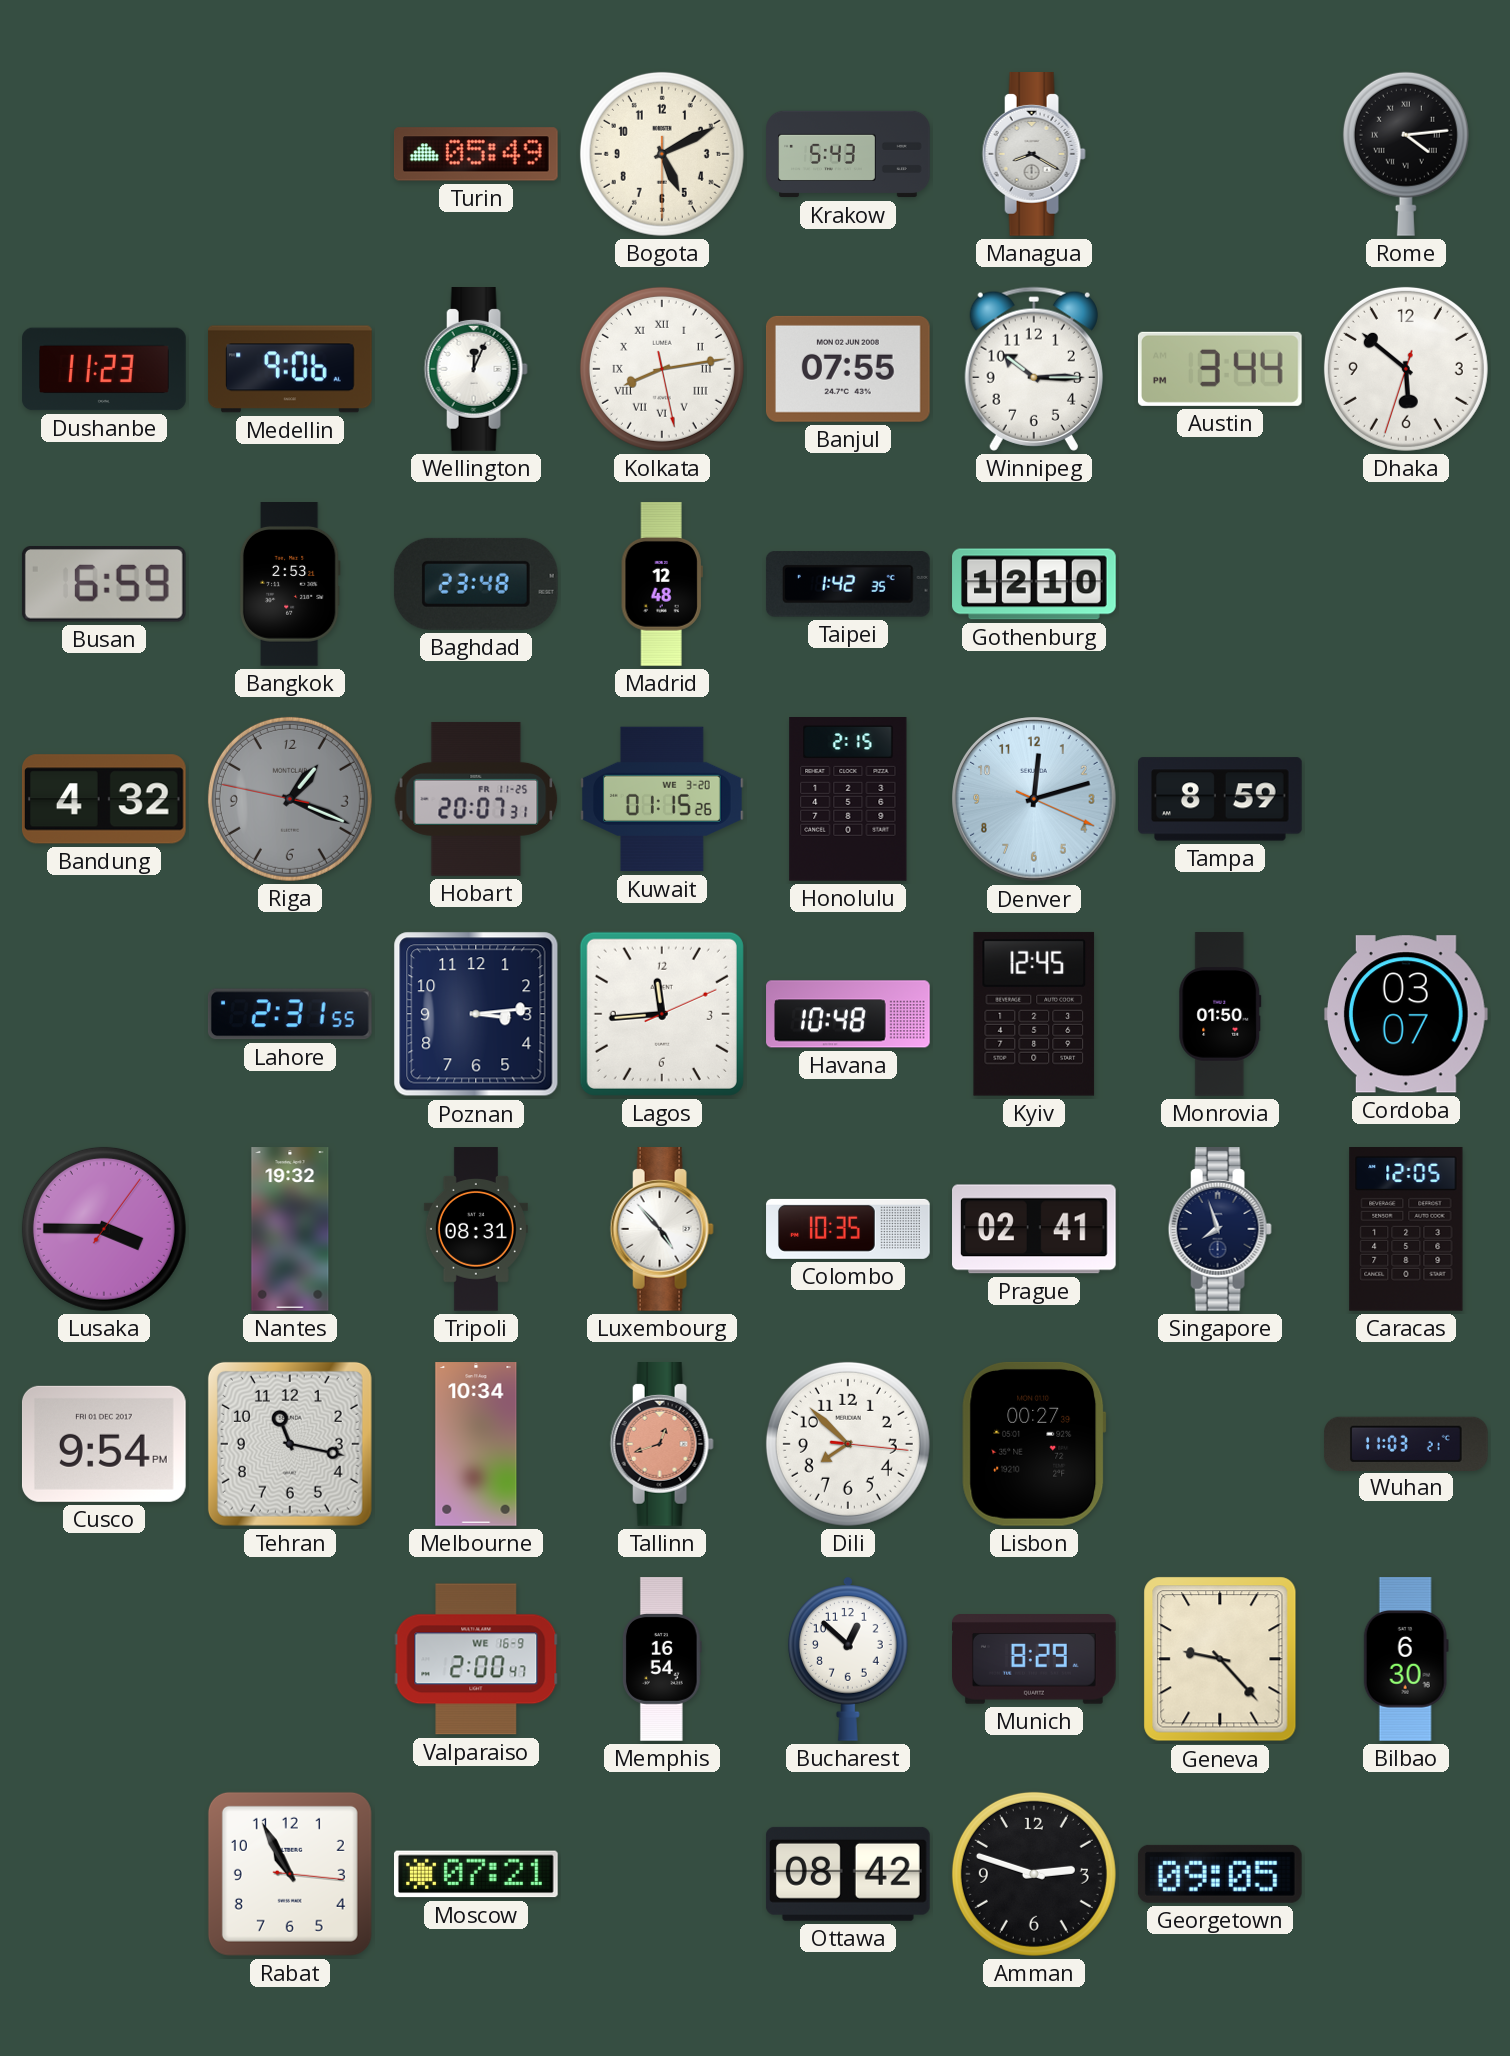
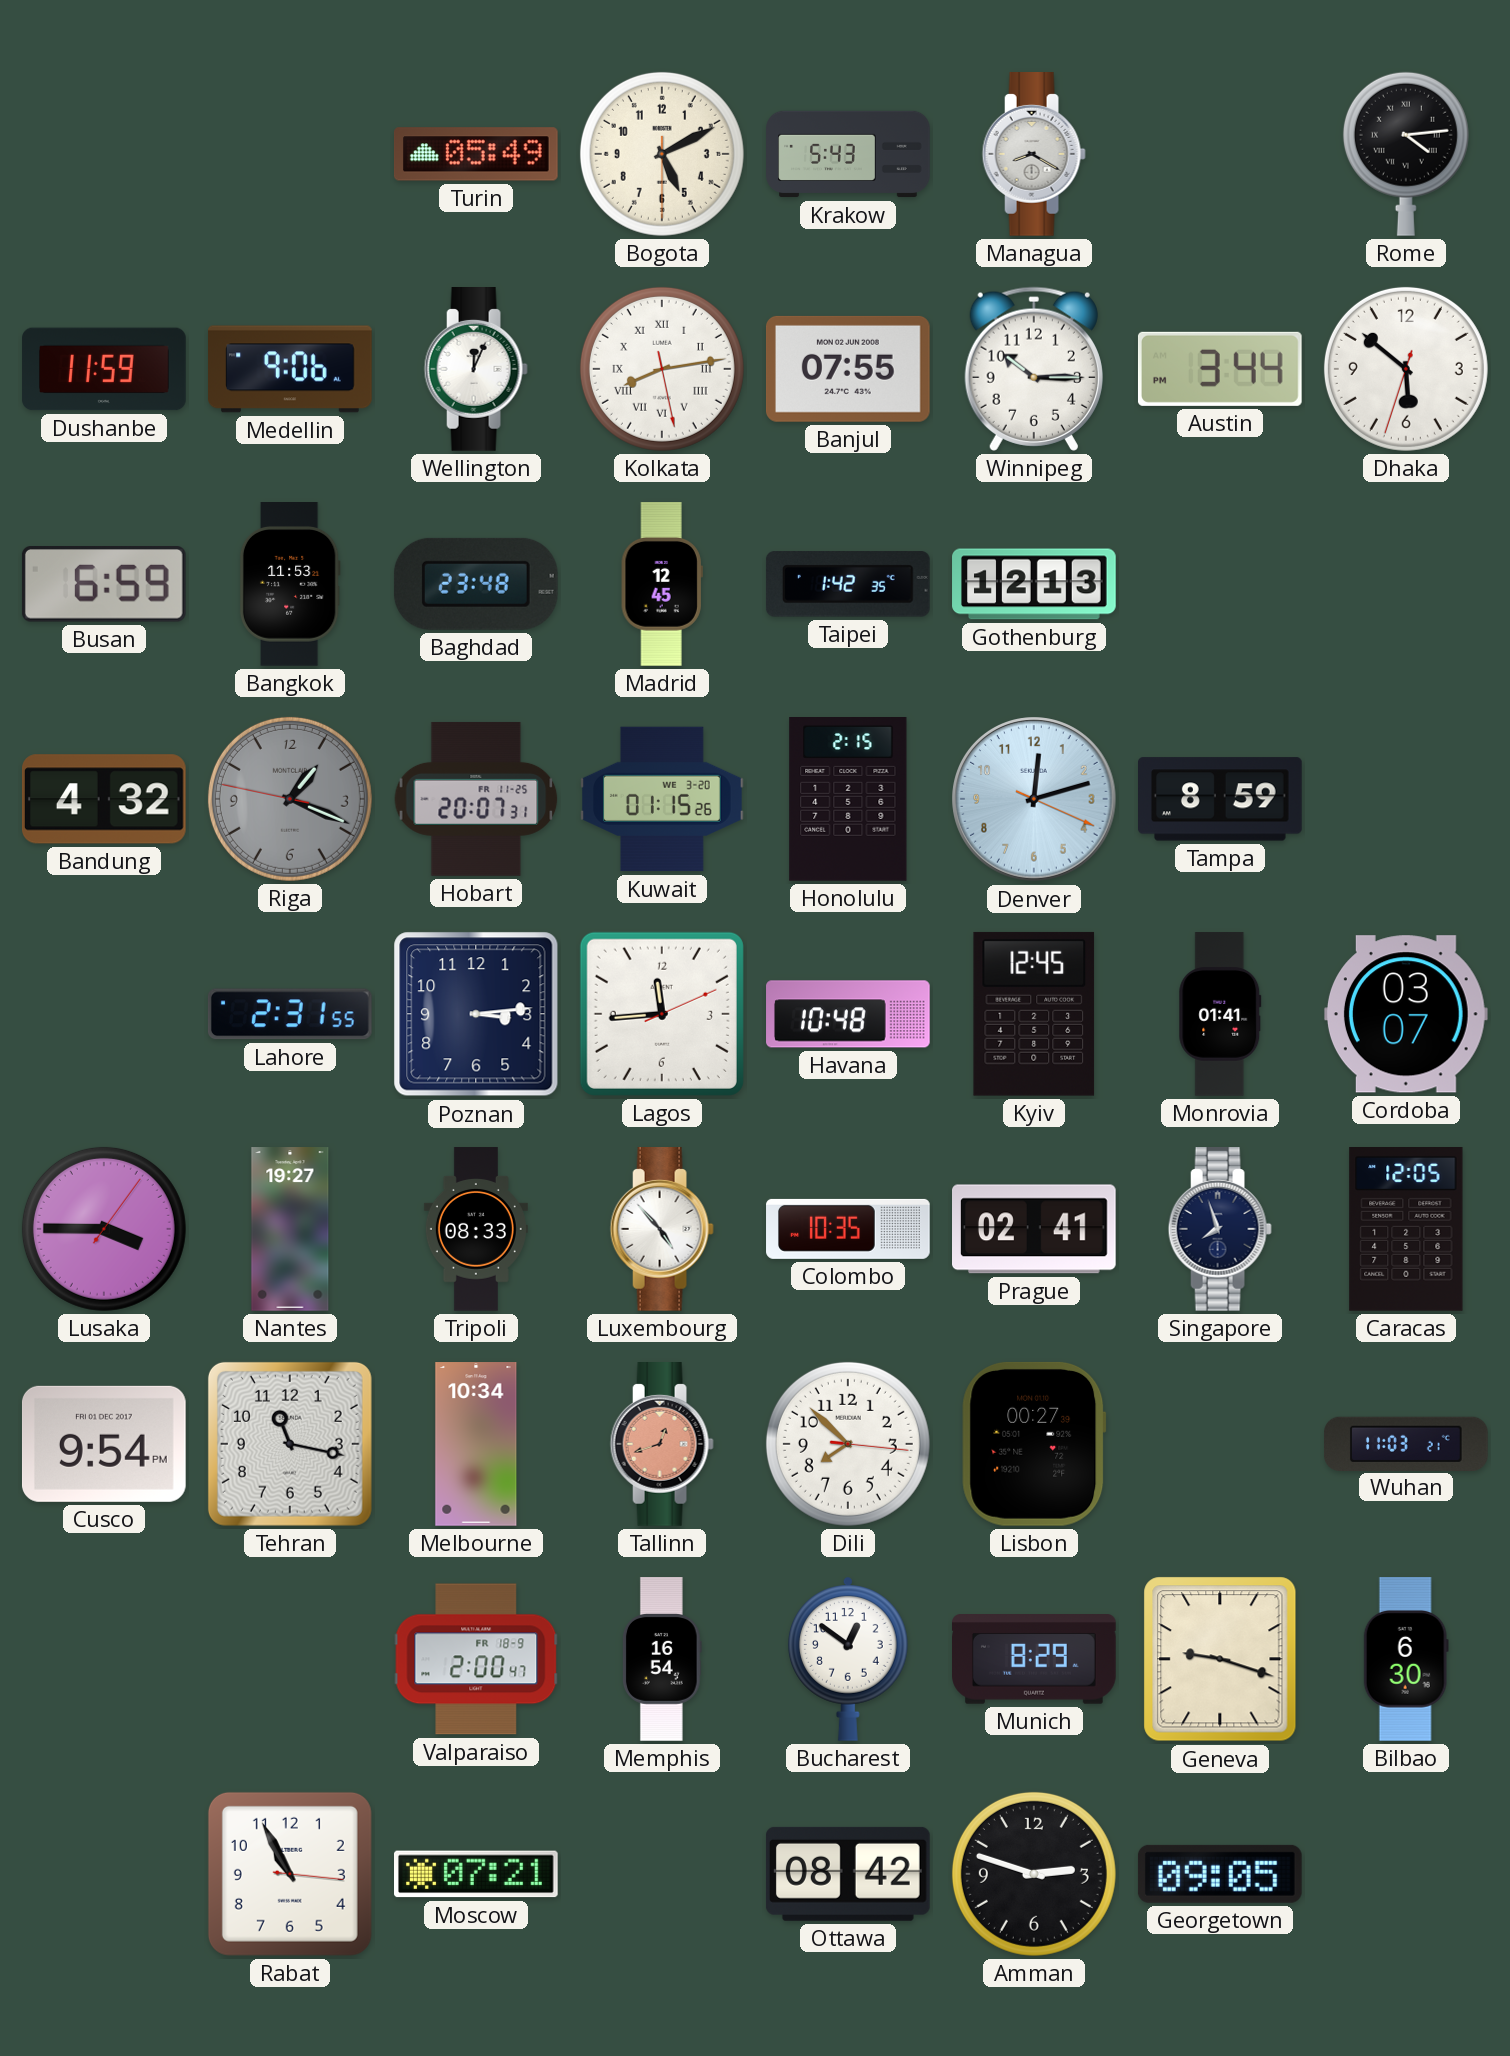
Dushanbe: 11:23 -> 11:59 (104, 369)
Bangkok: 2:53 -> 11:53 (290, 585)
Madrid: 12:48 -> 12:45 (662, 584)
Gothenburg: 12:10 -> 12:13 (1034, 584)
Monrovia: 01:50 -> 01:41 (1220, 1014)
Nantes: 19:32 -> 19:27 (290, 1229)
Tripoli: 08:31 -> 08:33 (476, 1229)
Valparaiso date: WE 16-9 -> FR 18-9 (476, 1659)
Bucharest: 12:52 -> 12:51 (848, 1659)
Geneva: 9:23 -> 9:18 (1220, 1659)
